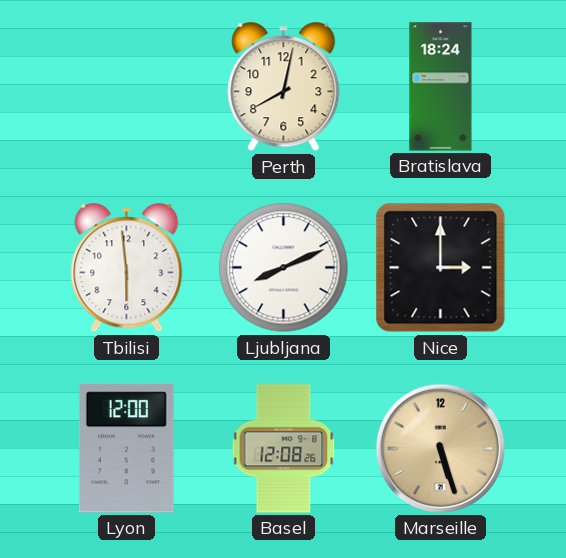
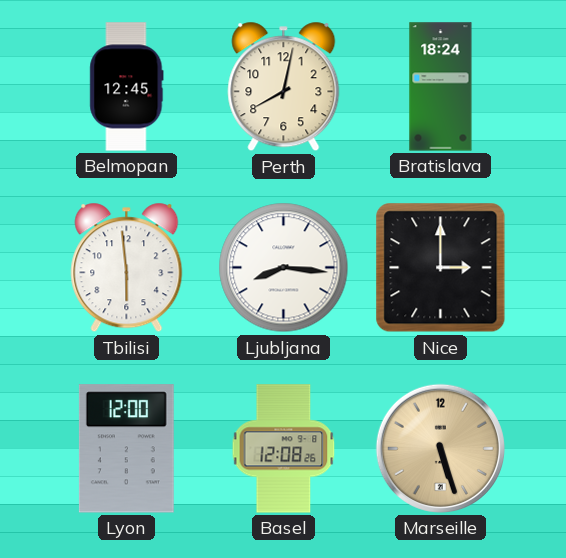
Belmopan: none -> 12:45 (127, 87)
Ljubljana: 8:11 -> 8:16 (284, 268)
